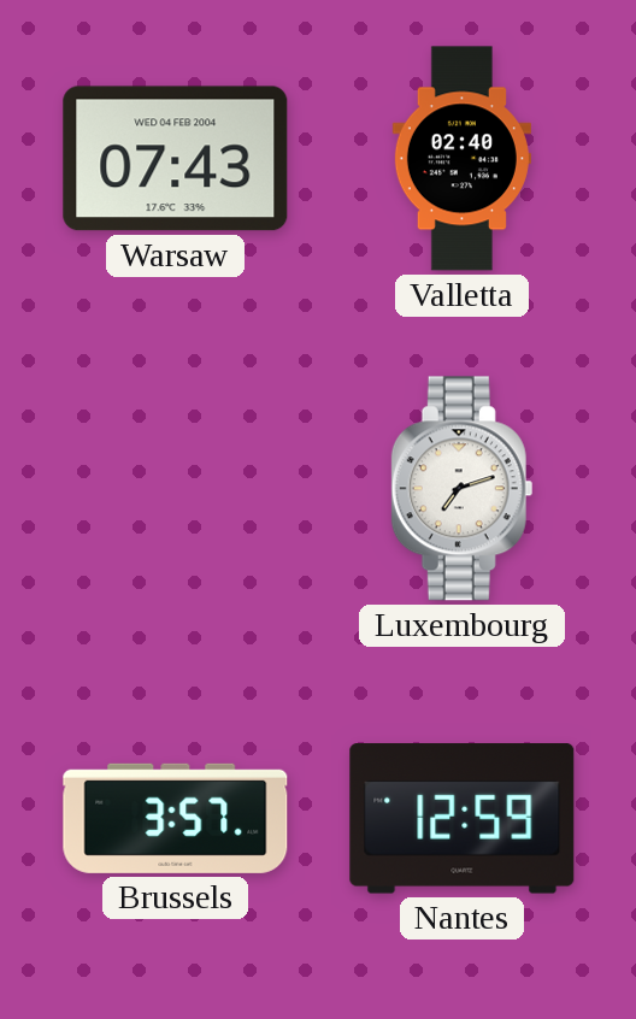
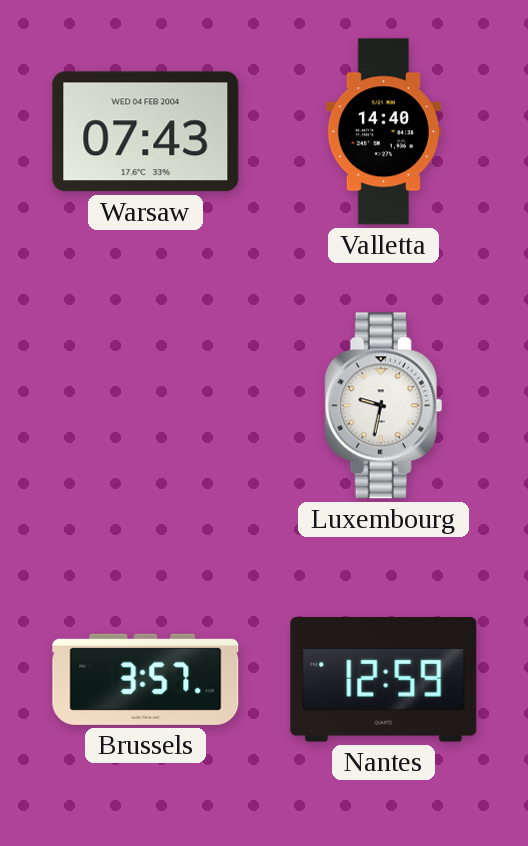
Valletta: 02:40 -> 14:40 (383, 132)
Luxembourg: 7:12 -> 9:32 (384, 406)
